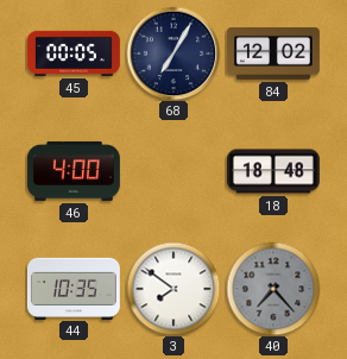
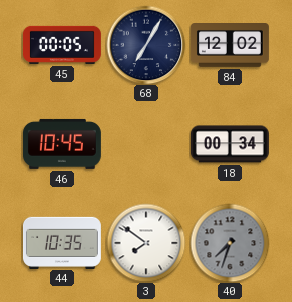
46: 4:00 -> 10:45 (62, 144)
18: 18:48 -> 00:34 (230, 144)
40: 7:23 -> 7:33 (230, 243)
